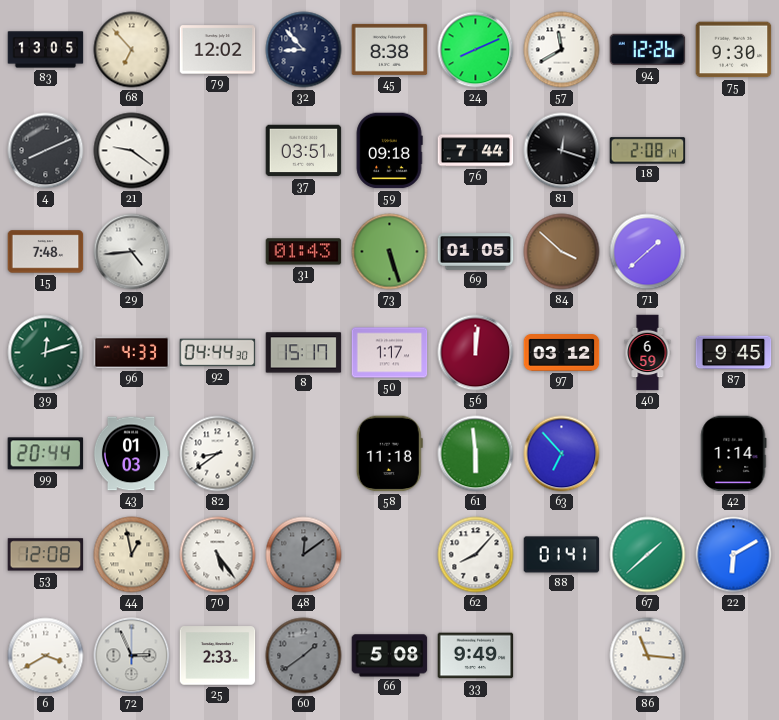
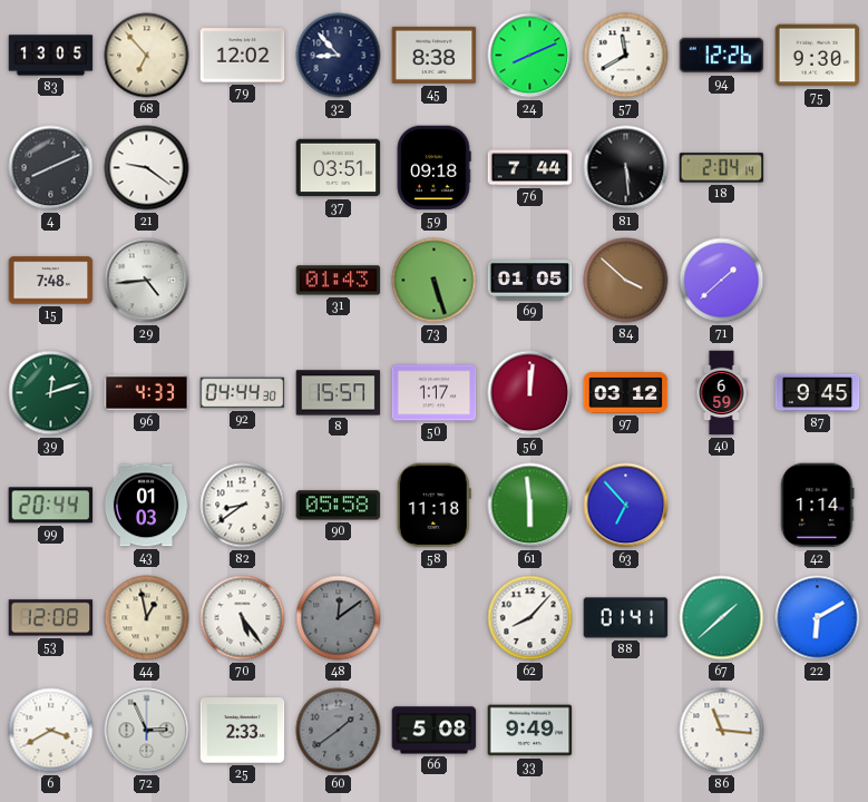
81: 12:18 -> 5:29 (626, 168)
18: 2:08 -> 2:04 (722, 168)
8: 15:17 -> 15:57 (339, 393)
90: none -> 05:58 (339, 506)
